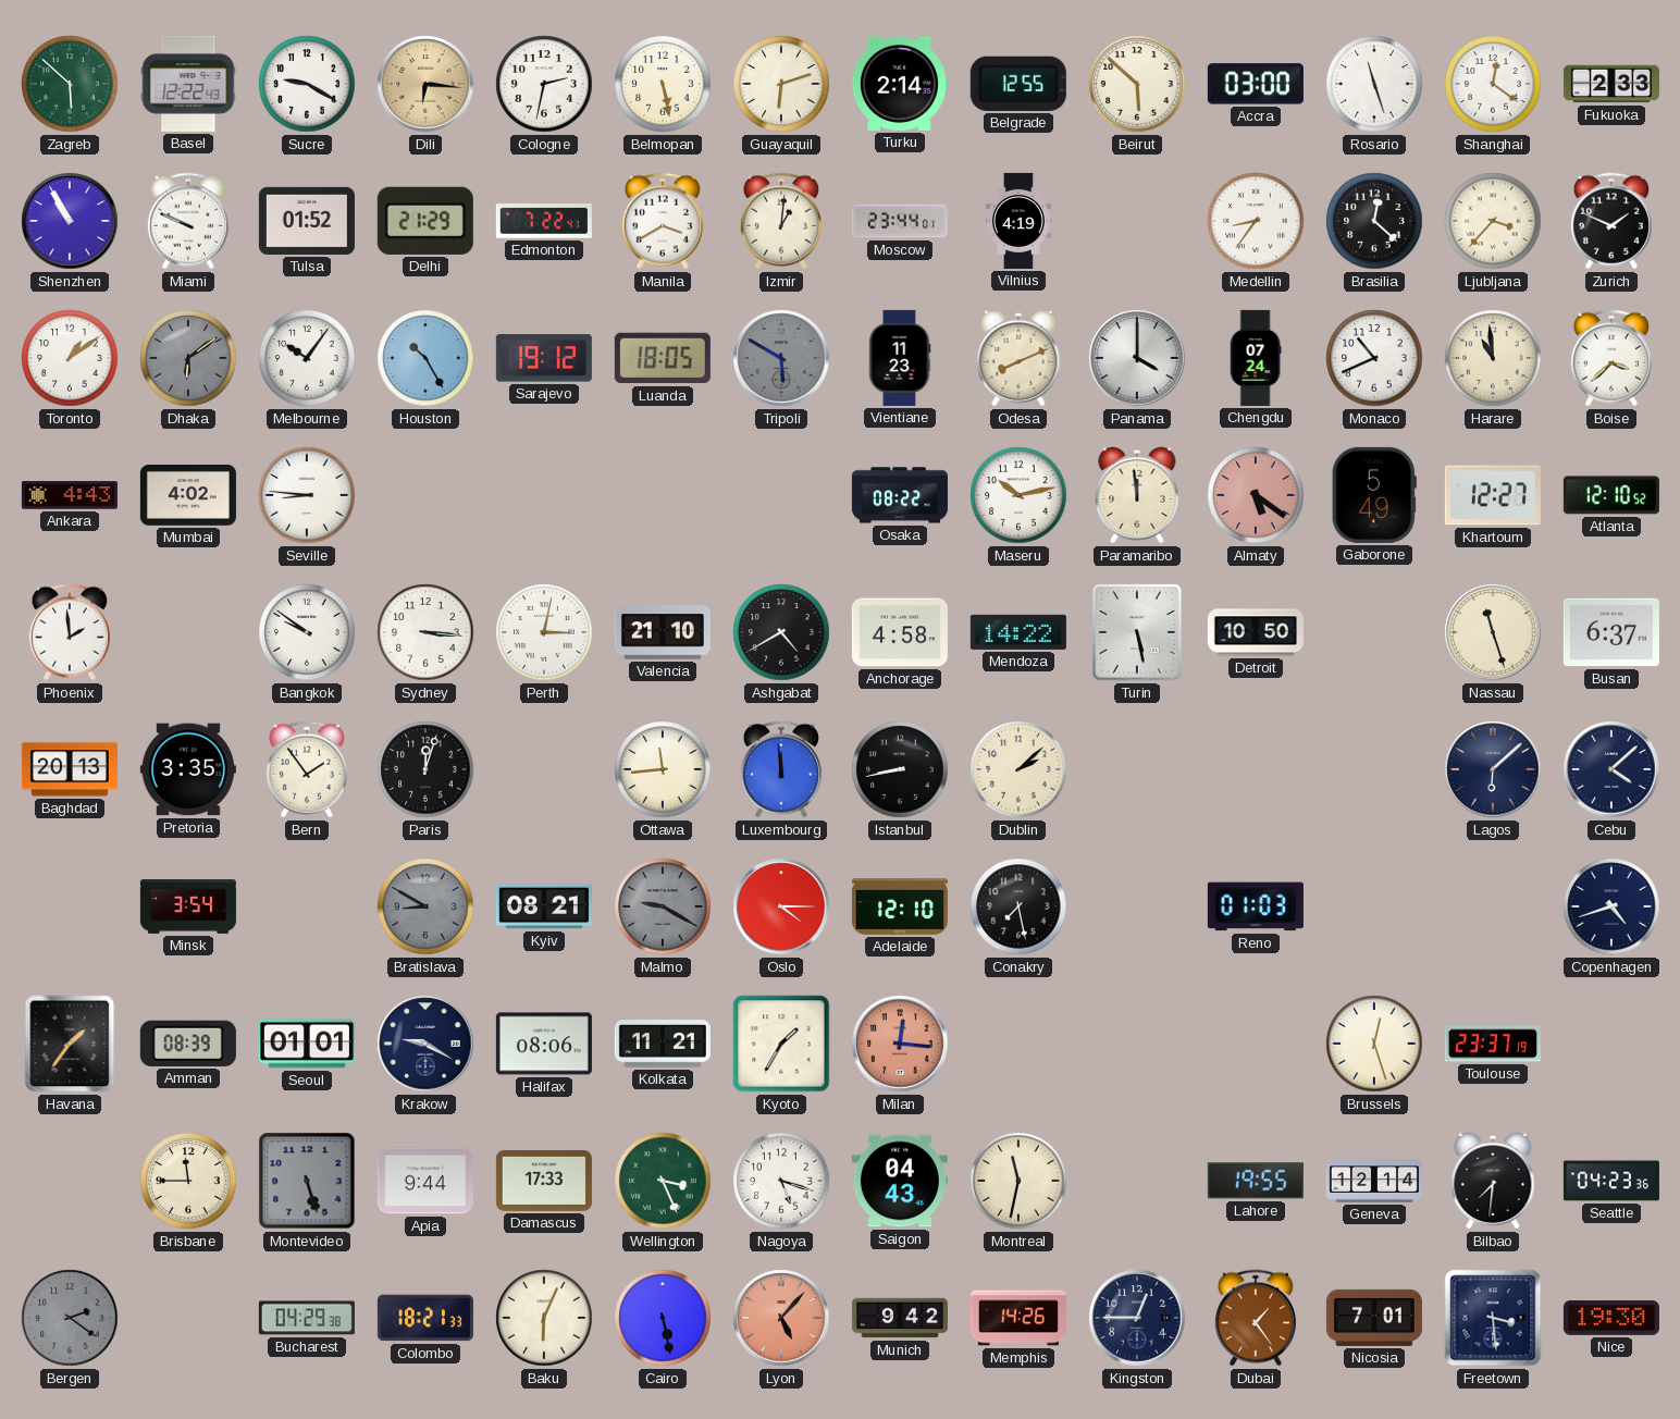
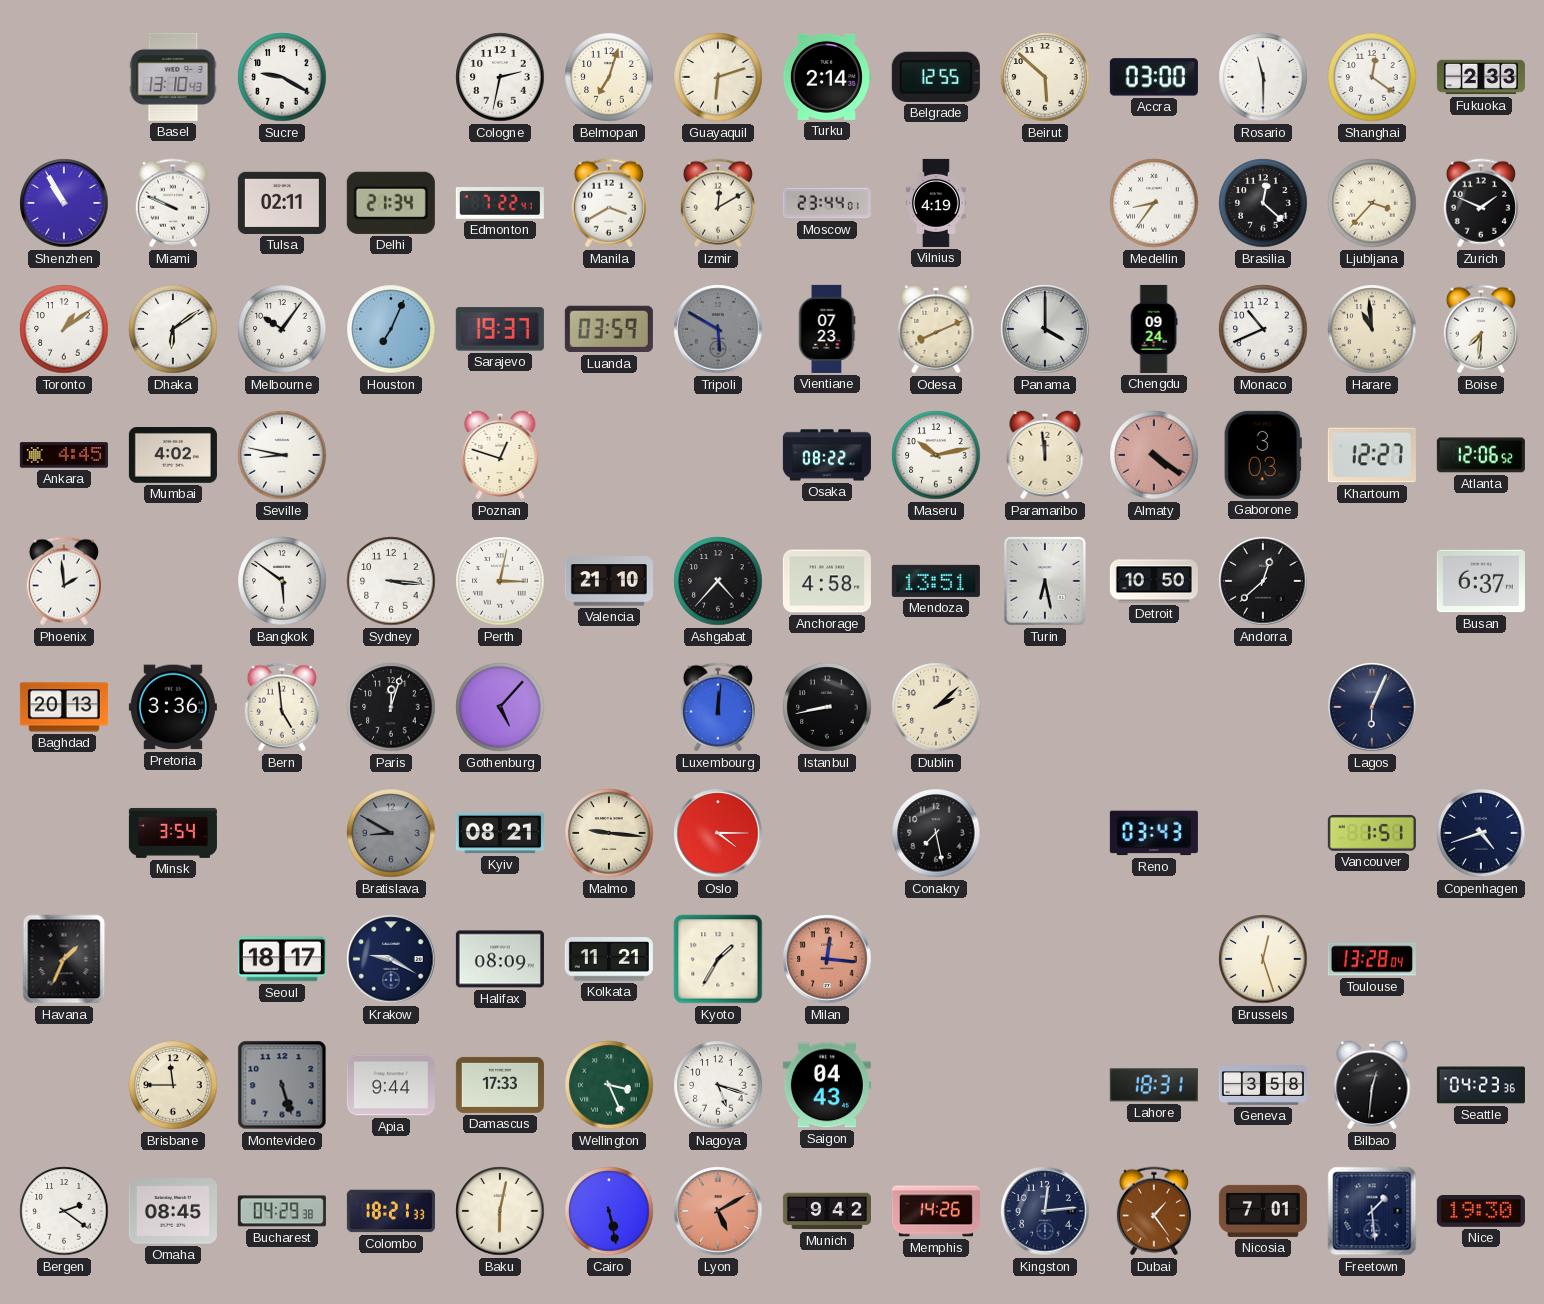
Zagreb: 5:52 -> none (70, 84)
Basel: 12:22 -> 13:10 (173, 77)
Dili: 6:16 -> none (425, 84)
Belmopan: 5:28 -> 7:03 (609, 77)
Rosario: 11:27 -> 11:30 (1263, 77)
Tulsa: 01:52 -> 02:11 (282, 203)
Delhi: 21:29 -> 21:34 (391, 203)
Izmir: 1:01 -> 12:10 (718, 203)
Dhaka dial: grey -> white (173, 329)
Houston: 10:25 -> 7:04 (391, 329)
Sarajevo: 19:12 -> 19:37 (500, 329)
Luanda: 18:05 -> 03:59 (609, 329)
Vientiane: 11:23 -> 07:23 (827, 329)
Chengdu: 07:24 -> 09:24 (1154, 329)
Boise: 3:38 -> 7:31 (1481, 329)
Ankara: 4:43 -> 4:45 (64, 455)
Seville: 8:46 -> 8:47 (282, 455)
Poznan: none -> 12:48 (500, 455)
Almaty: 5:21 -> 4:21 (1154, 455)
Gaborone: 5:49 -> 3:03 (1263, 455)
Atlanta: 12:10 -> 12:06 (1481, 455)
Bangkok: 9:51 -> 5:51 (282, 581)
Ashgabat: 4:40 -> 4:37 (718, 581)
Mendoza: 14:22 -> 13:51 (936, 581)
Turin: 5:28 -> 6:28 (1045, 581)
Andorra: none -> 12:38 (1263, 581)
Nassau: 11:27 -> none (1493, 632)
Pretoria: 3:35 -> 3:36 (173, 707)
Bern: 1:54 -> 4:59 (282, 707)
Gothenburg: none -> 5:07 (500, 707)
Ottawa: 11:44 -> none (663, 769)
Luxembourg: 11:59 -> 12:01 (718, 707)
Lagos: 6:08 -> 6:04 (1372, 707)
Cebu: 4:08 -> none (1611, 769)
Malmo: 9:20 -> 9:16 (609, 833)
Malmo dial: grey -> cream (609, 833)
Adelaide: 12:10 -> none (900, 906)
Reno: 01:03 -> 03:43 (1154, 833)
Vancouver: none -> 1:51 (1372, 833)
Havana: 1:36 -> 1:34 (64, 959)
Amman: 08:39 -> none (188, 1044)
Seoul: 01:01 -> 18:17 (282, 959)
Halifax: 08:06 -> 08:09 (500, 959)
Toulouse: 23:37 -> 13:28 (1372, 959)
Montreal: 11:32 -> none (1018, 1181)
Lahore: 19:55 -> 18:31 (1154, 1085)
Geneva: 12:14 -> 3:58 (1263, 1085)
Bilbao: 7:31 -> 12:31 (1372, 1085)
Bergen dial: grey -> white (64, 1211)
Omaha: none -> 08:45 (173, 1212)
Baku: 6:04 -> 6:02 (500, 1211)
Lyon: 5:07 -> 5:10 (718, 1211)
Kingston: 12:45 -> 12:14 (1045, 1211)
Freetown: 3:29 -> 1:29 (1372, 1211)
